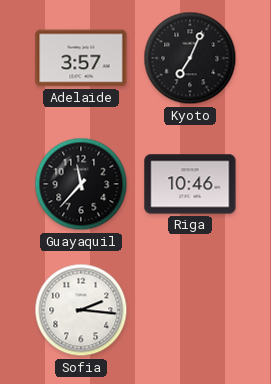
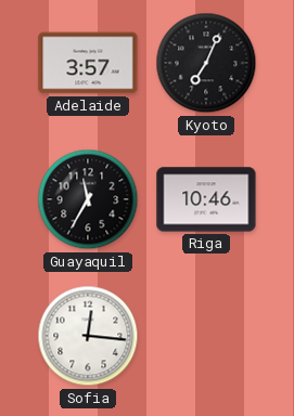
Guayaquil: 11:37 -> 11:35 (88, 199)
Sofia: 2:16 -> 12:16 (88, 336)
